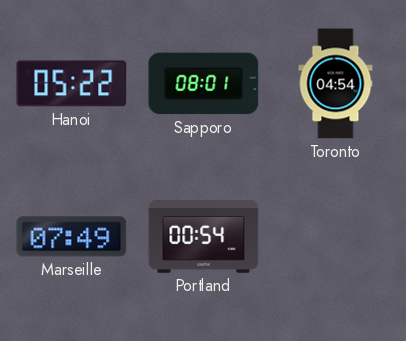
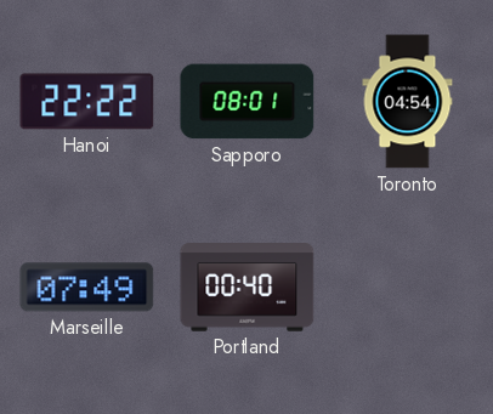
Hanoi: 05:22 -> 22:22 (87, 102)
Portland: 00:54 -> 00:40 (248, 288)
